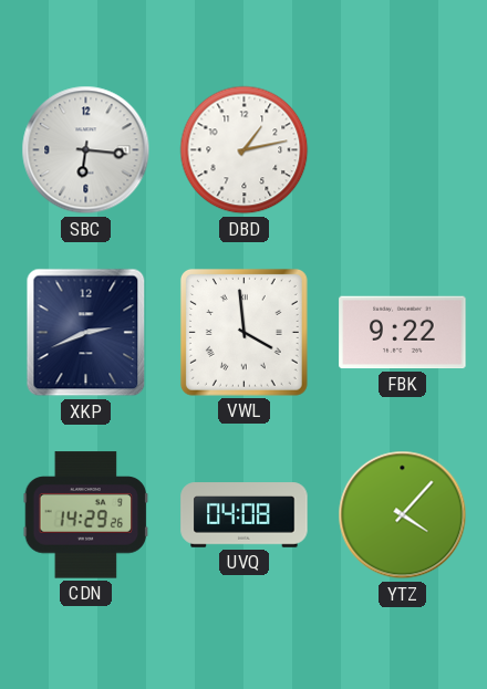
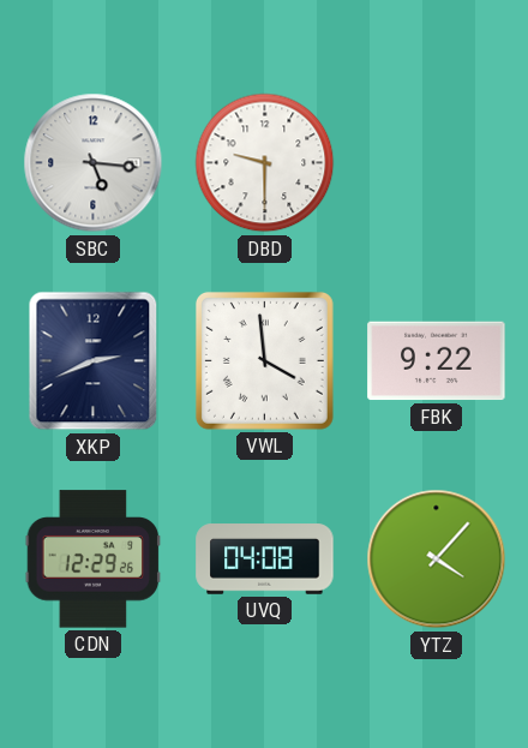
SBC: 6:16 -> 5:16 (94, 163)
DBD: 1:13 -> 9:30 (265, 163)
CDN: 14:29 -> 12:29 (94, 559)
